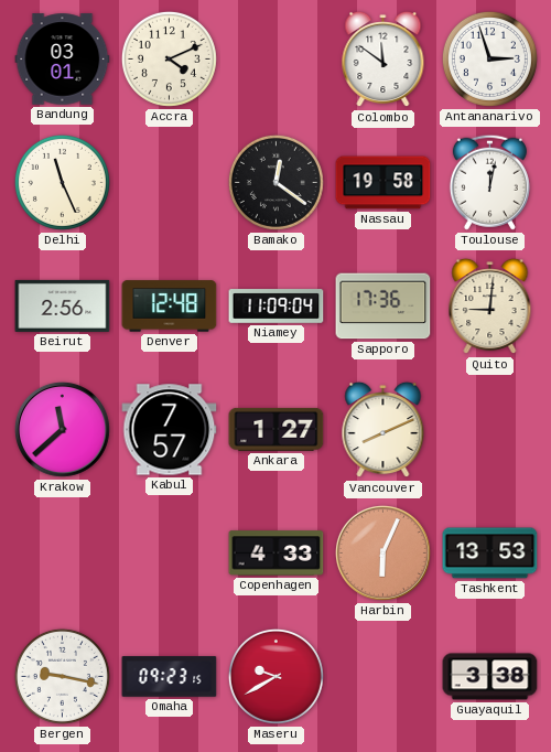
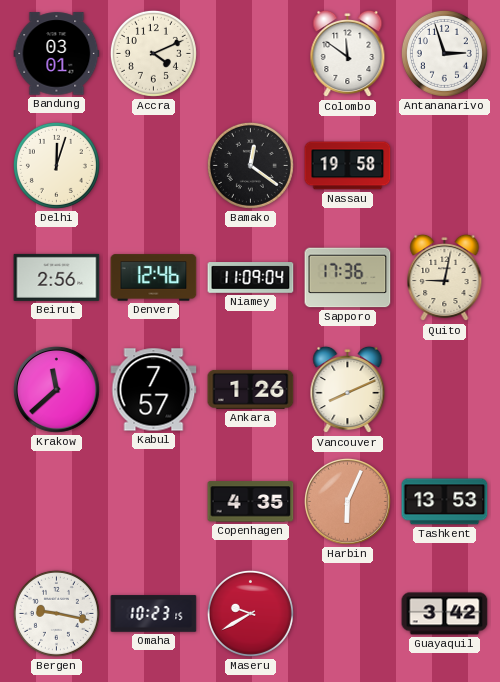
Delhi: 11:26 -> 12:03 (56, 165)
Toulouse: 12:02 -> none (489, 182)
Denver: 12:48 -> 12:46 (154, 278)
Quito: 9:01 -> 9:02 (445, 278)
Ankara: 1:27 -> 1:26 (251, 389)
Copenhagen: 4:33 -> 4:35 (251, 502)
Omaha: 09:23 -> 10:23 (154, 614)
Guayaquil: 3:38 -> 3:42 (445, 614)
